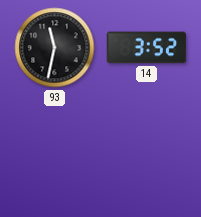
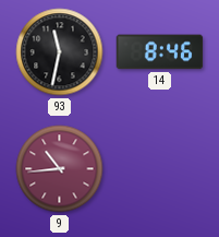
14: 3:52 -> 8:46 (160, 52)
9: none -> 10:44 (60, 169)
